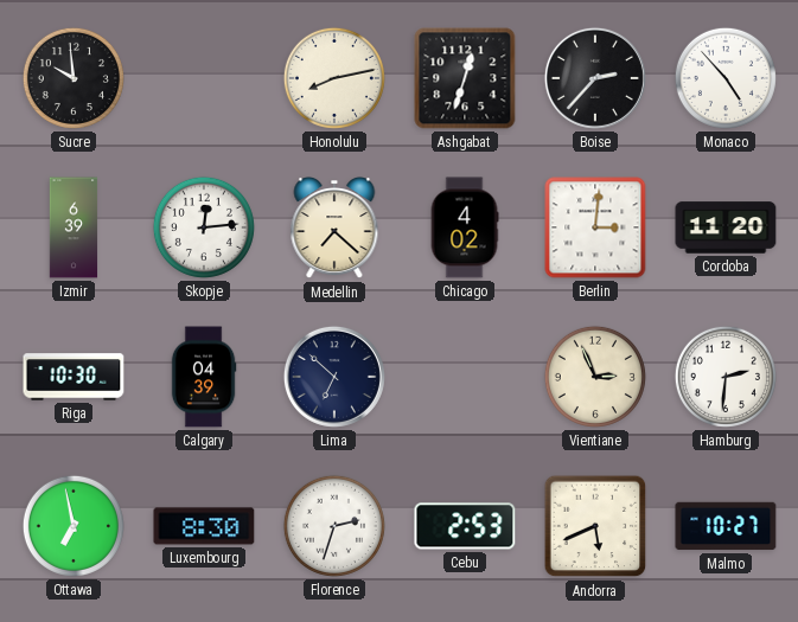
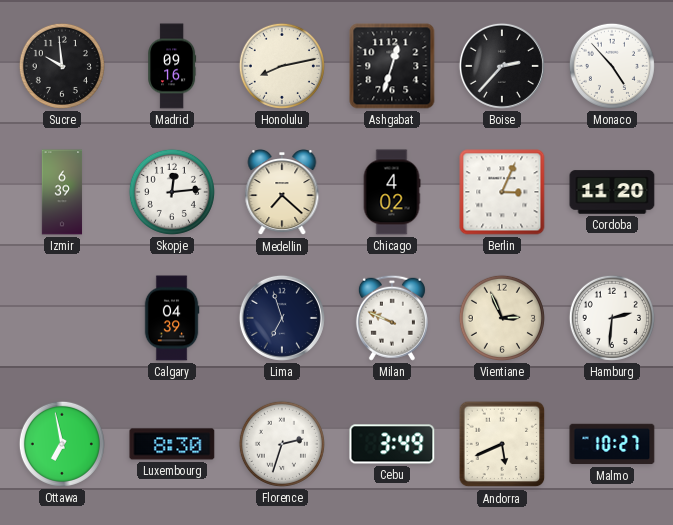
Madrid: none -> 09:16 (172, 66)
Berlin: 3:01 -> 3:04 (502, 192)
Riga: 10:30 -> none (74, 377)
Lima: 6:52 -> 6:57 (282, 318)
Milan: none -> 9:49 (392, 318)
Cebu: 2:53 -> 3:49 (392, 444)
